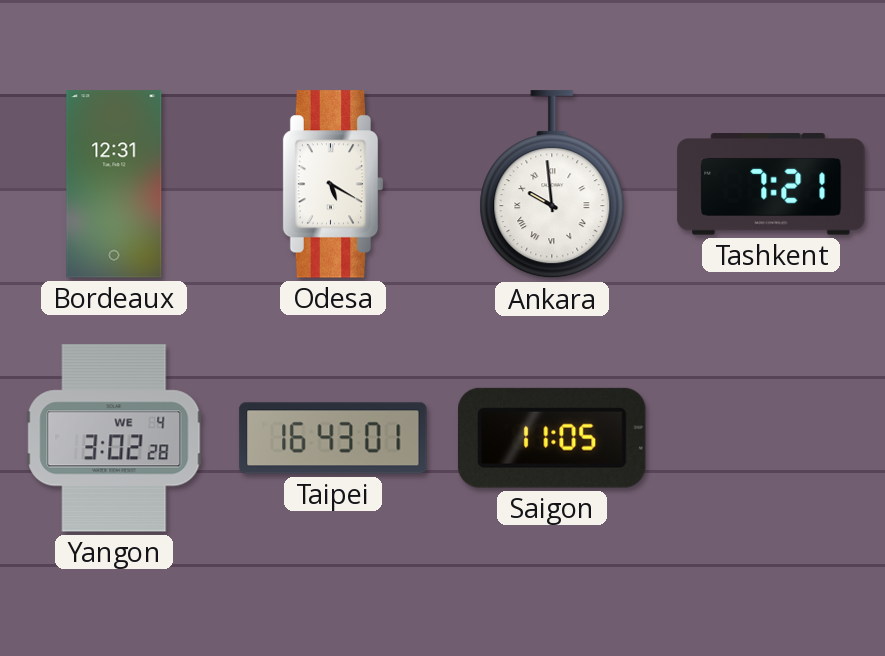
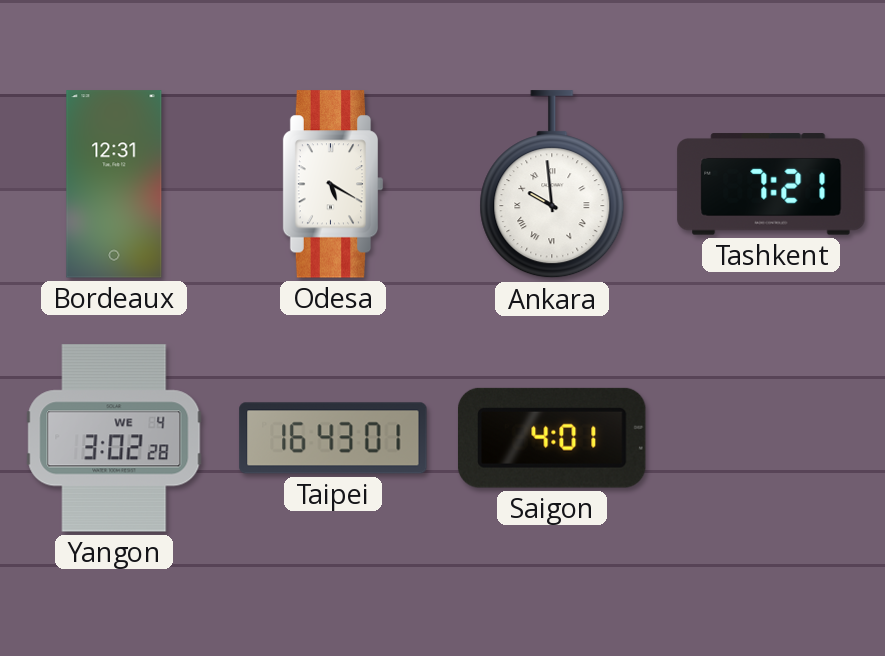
Saigon: 11:05 -> 4:01 (552, 438)
